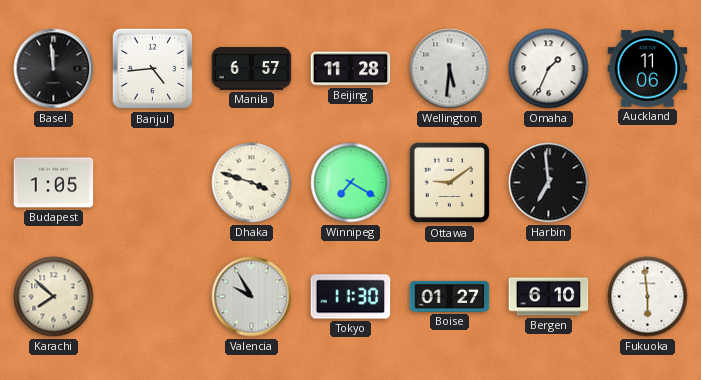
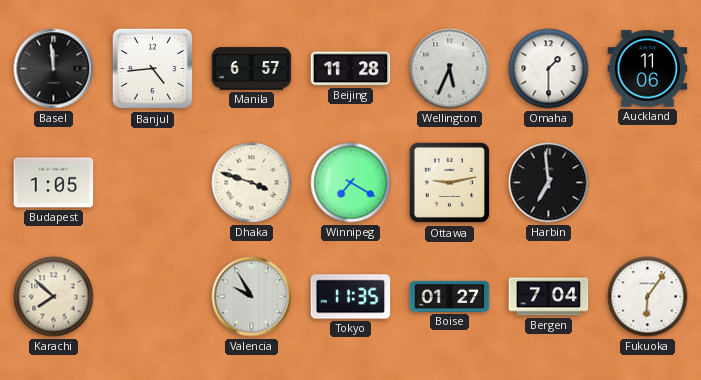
Wellington: 5:31 -> 5:34 (450, 69)
Omaha: 1:34 -> 1:30 (549, 69)
Ottawa: 9:09 -> 9:13 (450, 183)
Tokyo: 11:30 -> 11:35 (351, 297)
Bergen: 6:10 -> 7:04 (549, 297)
Fukuoka: 5:59 -> 6:06 (648, 297)
